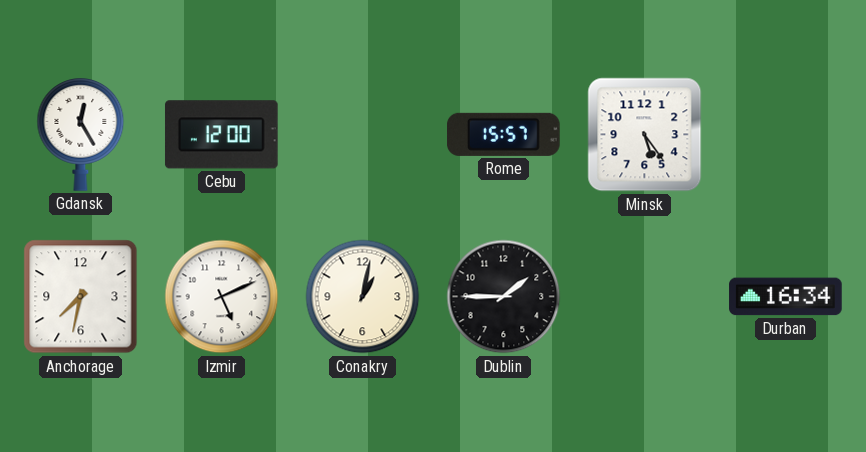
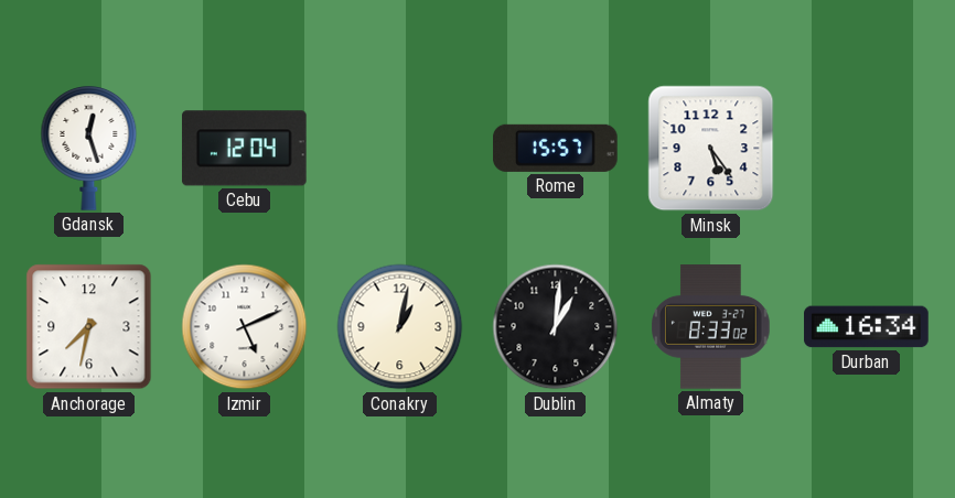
Gdansk: 12:25 -> 12:27 (89, 149)
Cebu: 12:00 -> 12:04 (244, 149)
Dublin: 1:45 -> 1:01 (556, 327)
Almaty: none -> 8:33 (711, 327)
